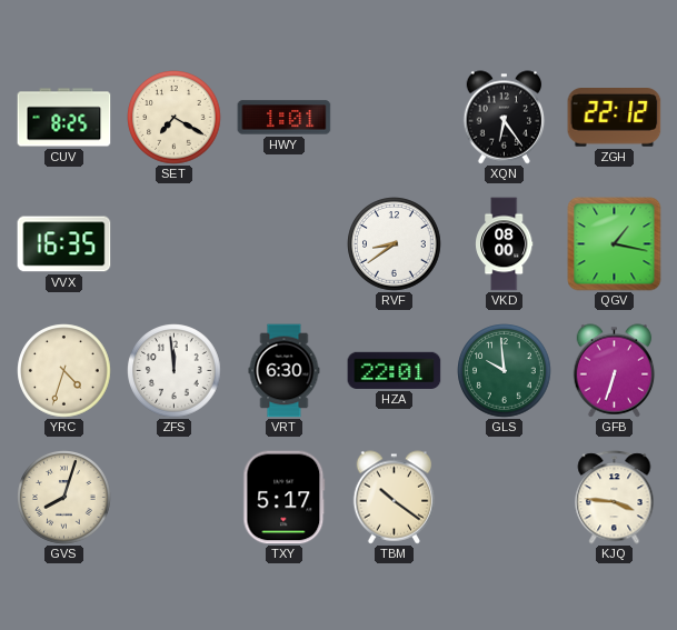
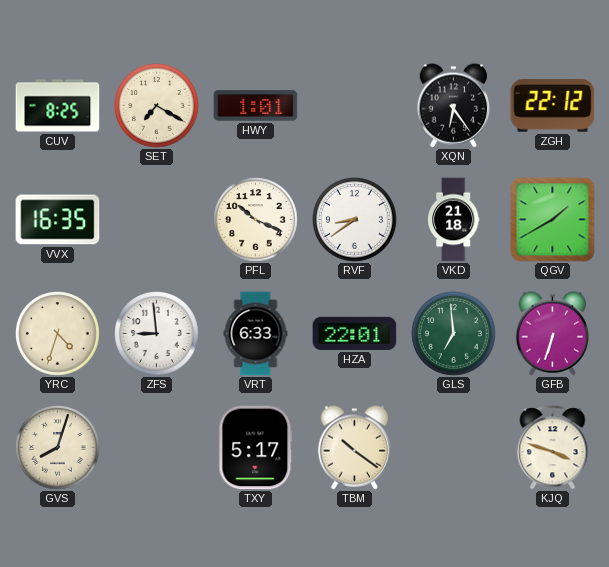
PFL: none -> 10:19 (256, 220)
VKD: 08:00 -> 21:18 (454, 220)
QGV: 1:17 -> 1:40 (553, 220)
ZFS: 11:59 -> 8:59 (157, 334)
VRT: 6:30 -> 6:33 (256, 334)
GLS: 9:59 -> 6:59 (454, 334)
KJQ: 3:46 -> 3:48 (553, 448)
